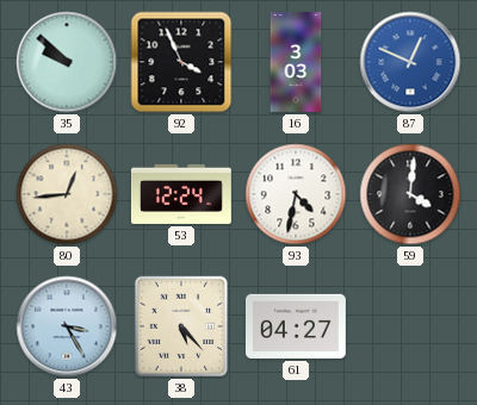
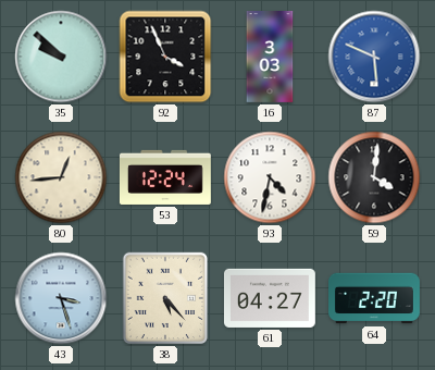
87: 12:49 -> 5:49 (374, 57)
43: 3:25 -> 3:27 (61, 298)
64: none -> 2:20 (375, 298)
